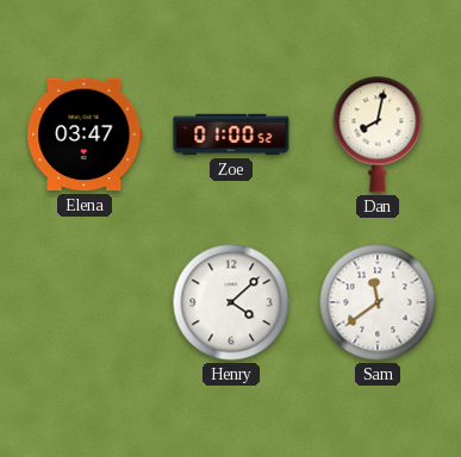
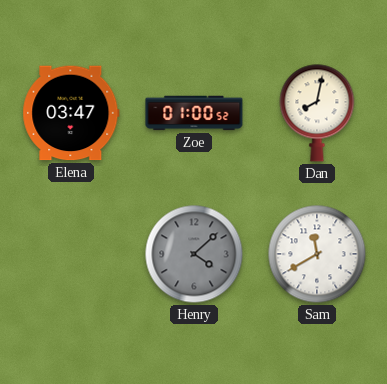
Henry dial: white -> grey (194, 254)
Sam: 11:39 -> 11:40 (317, 254)
